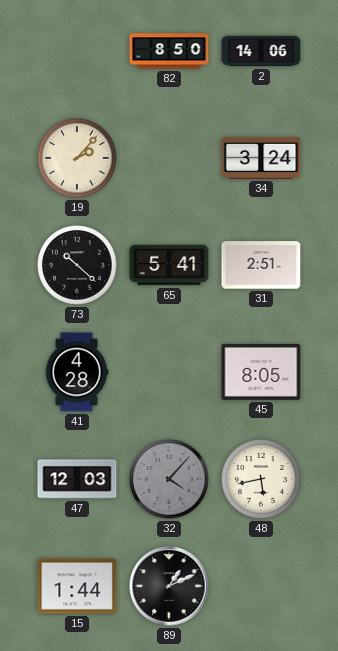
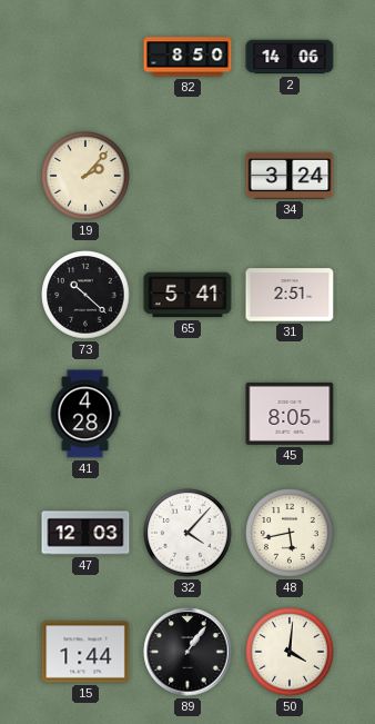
32 dial: grey -> white (187, 533)
89: 1:11 -> 1:06 (187, 652)
50: none -> 4:01 (290, 652)
